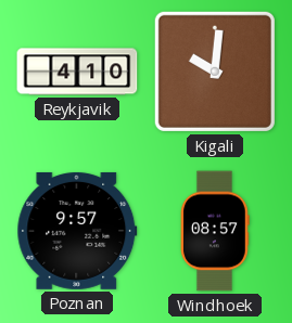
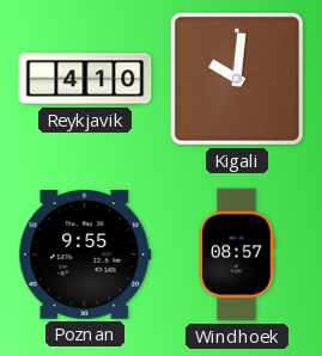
Poznan: 9:57 -> 9:55 (85, 254)
